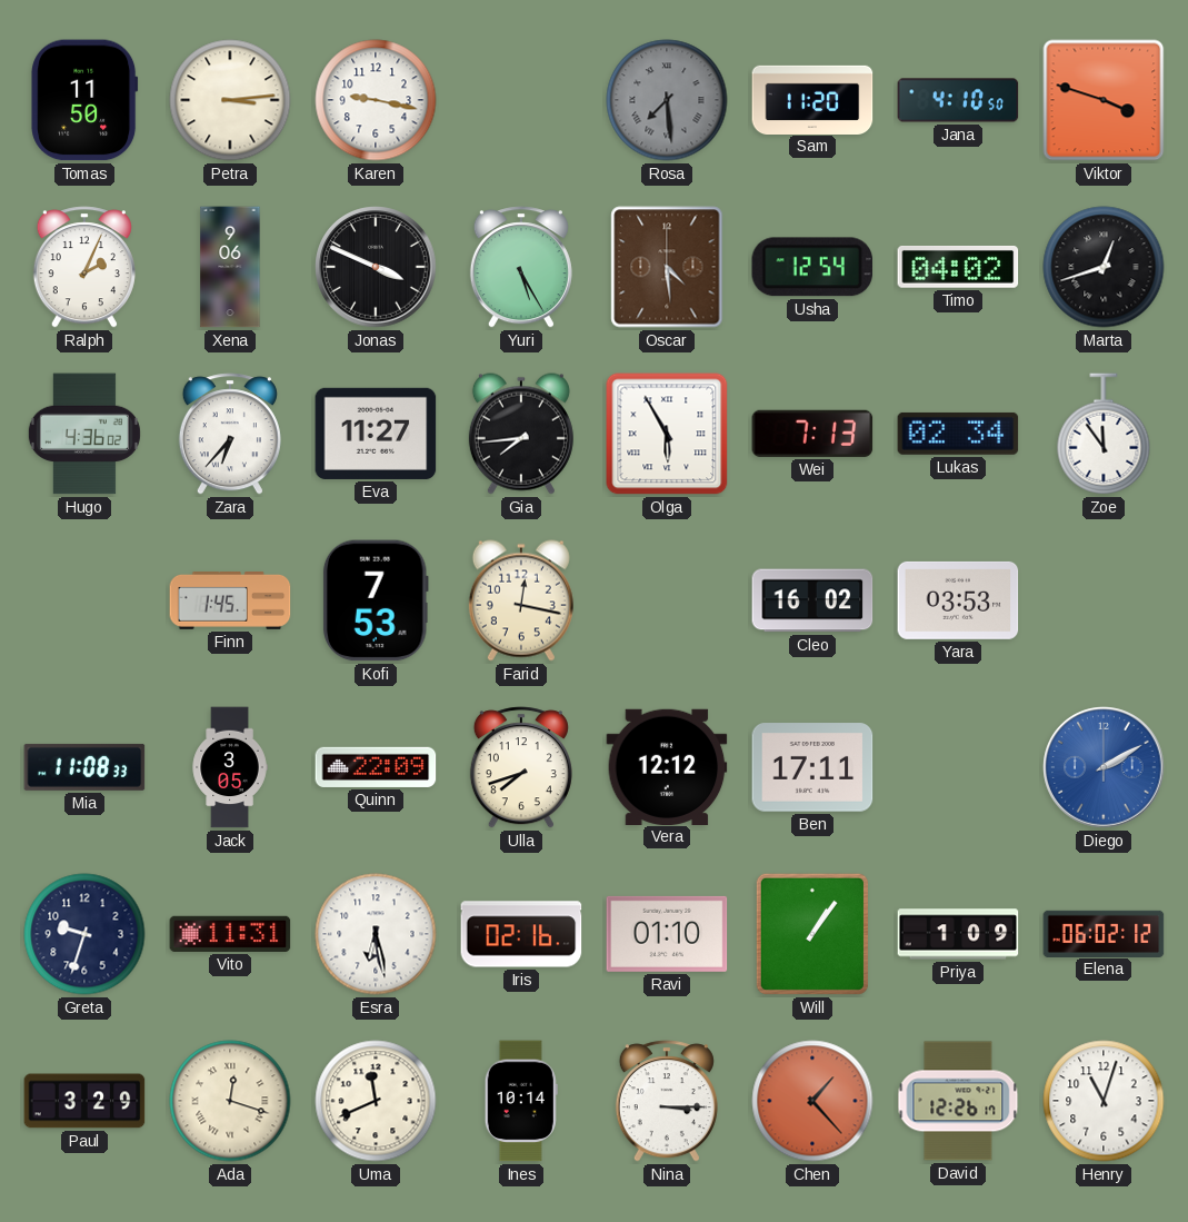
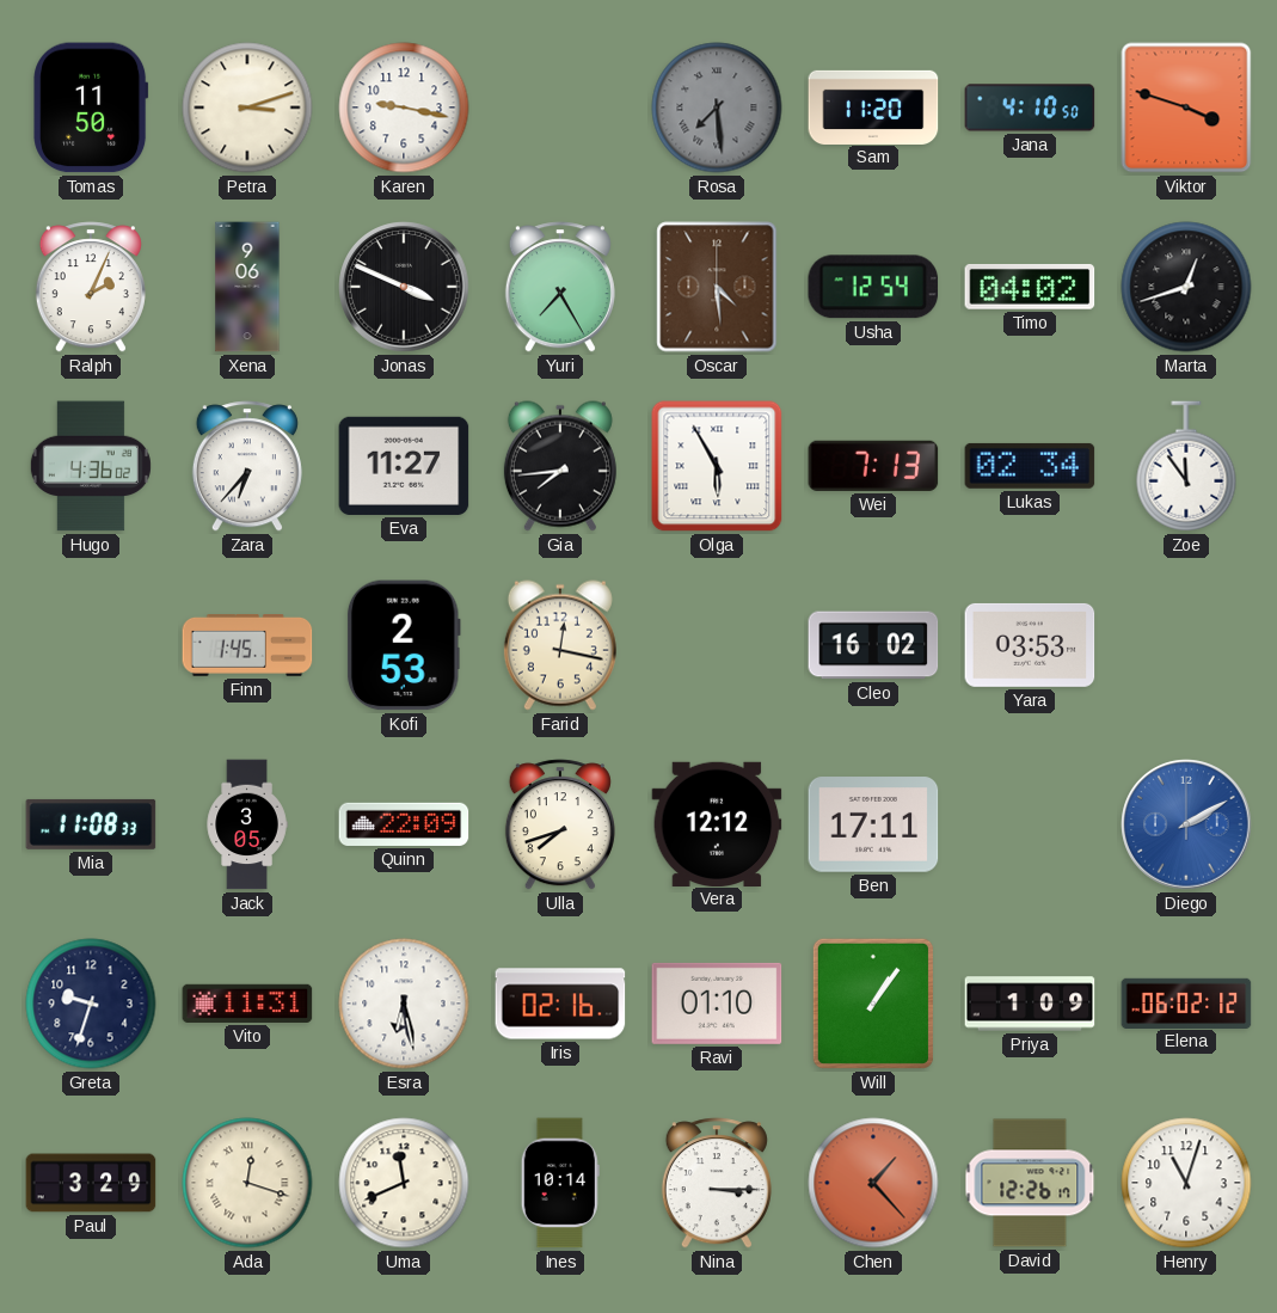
Petra: 3:14 -> 3:12 (247, 108)
Yuri: 5:25 -> 7:25 (560, 287)
Kofi: 7:53 -> 2:53 (404, 645)
